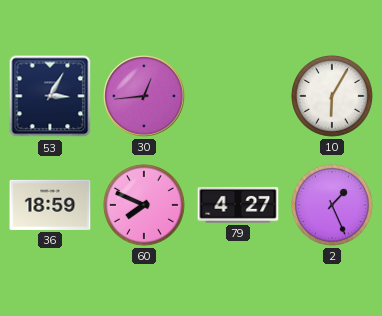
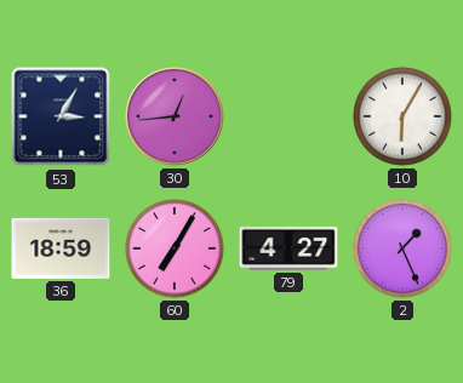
60: 7:49 -> 7:05 (176, 250)
